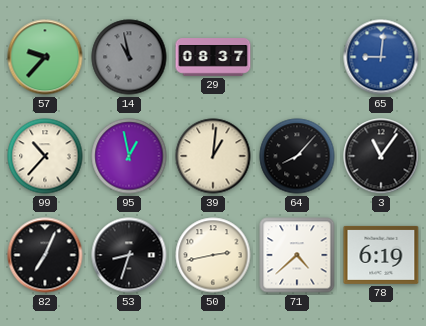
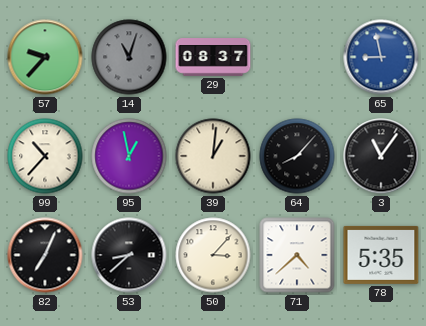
14: 10:58 -> 11:03 (129, 57)
65: 9:01 -> 8:58 (381, 57)
53: 8:33 -> 8:38 (129, 255)
50: 2:43 -> 3:07 (213, 255)
78: 6:19 -> 5:35 (381, 255)
